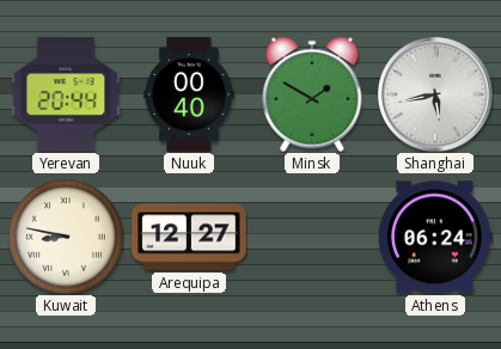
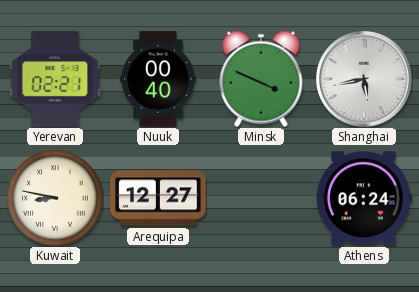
Yerevan: 20:44 -> 02:21 (55, 79)
Minsk: 1:50 -> 3:49 (261, 79)
